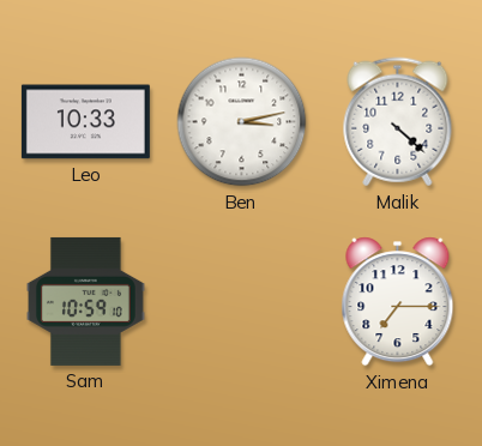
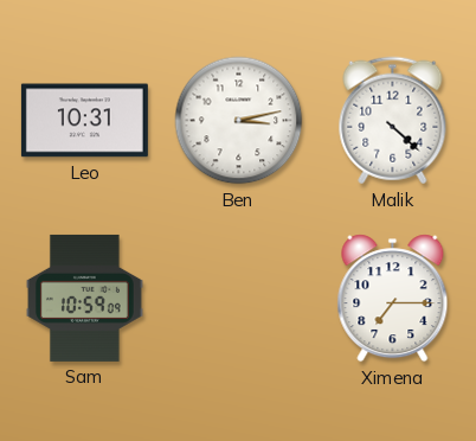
Leo: 10:33 -> 10:31 (84, 121)
Sam: 10:59:10 -> 10:59:09 (84, 298)
